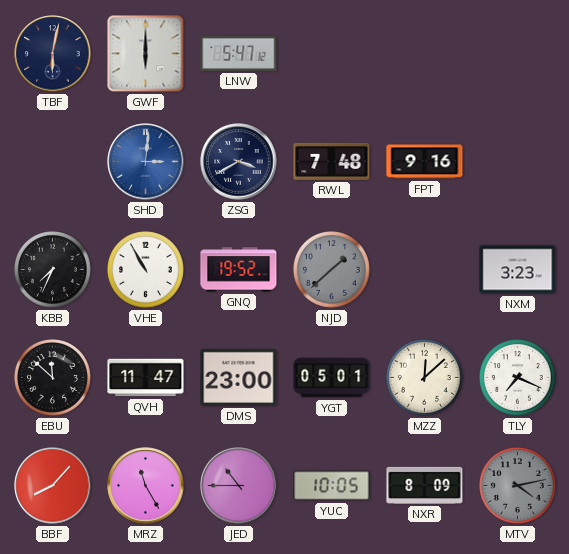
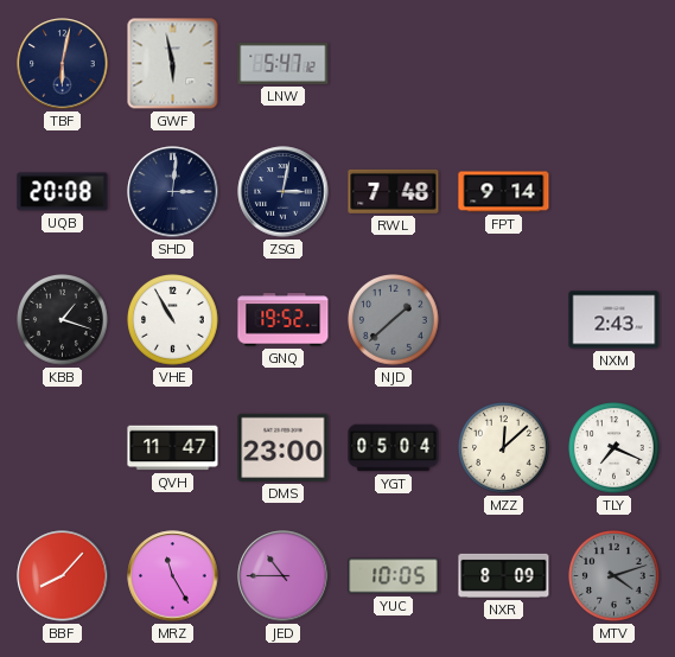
GWF: 6:00 -> 5:58 (173, 64)
UQB: none -> 20:08 (63, 192)
SHD dial: blue -> navy (173, 192)
ZSG: 3:40 -> 3:02 (284, 192)
FPT: 9:16 -> 9:14 (504, 192)
KBB: 7:34 -> 1:18 (63, 320)
NXM: 3:23 -> 2:43 (614, 320)
EBU: 11:52 -> none (53, 378)
YGT: 05:01 -> 05:04 (394, 448)
MTV: 4:13 -> 4:12 (614, 576)
